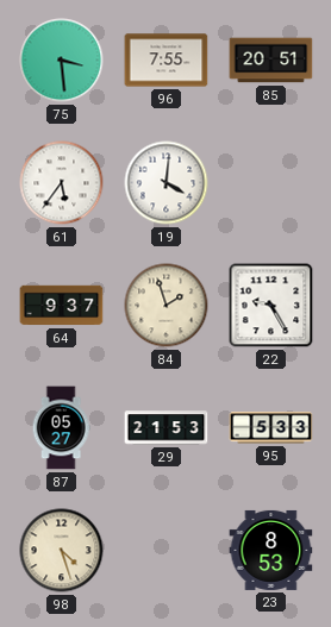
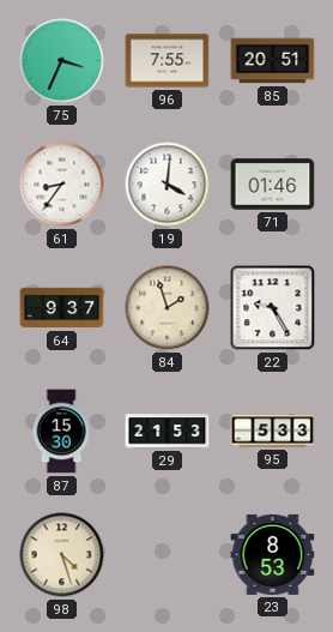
75: 3:29 -> 3:34 (62, 61)
61: 5:36 -> 8:36 (62, 185)
71: none -> 01:46 (273, 185)
87: 05:27 -> 15:30 (61, 432)
